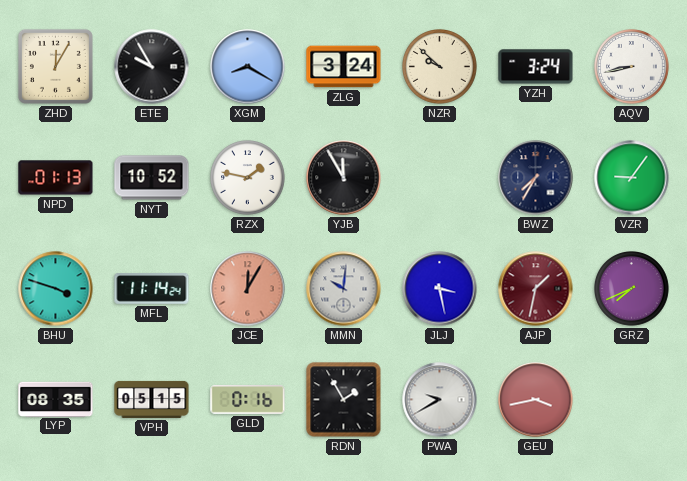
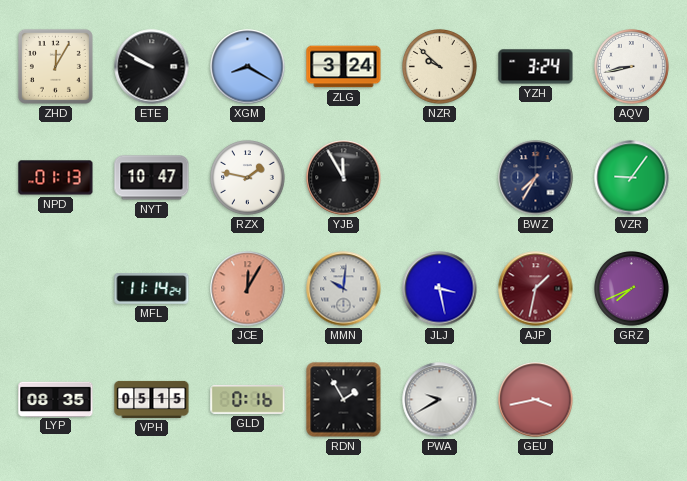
ETE: 9:55 -> 9:50 (152, 67)
NYT: 10:52 -> 10:47 (152, 178)
BHU: 3:48 -> none (56, 289)
